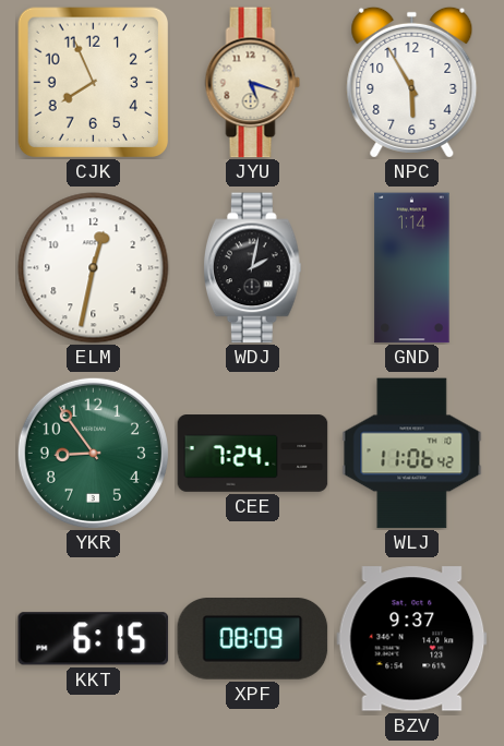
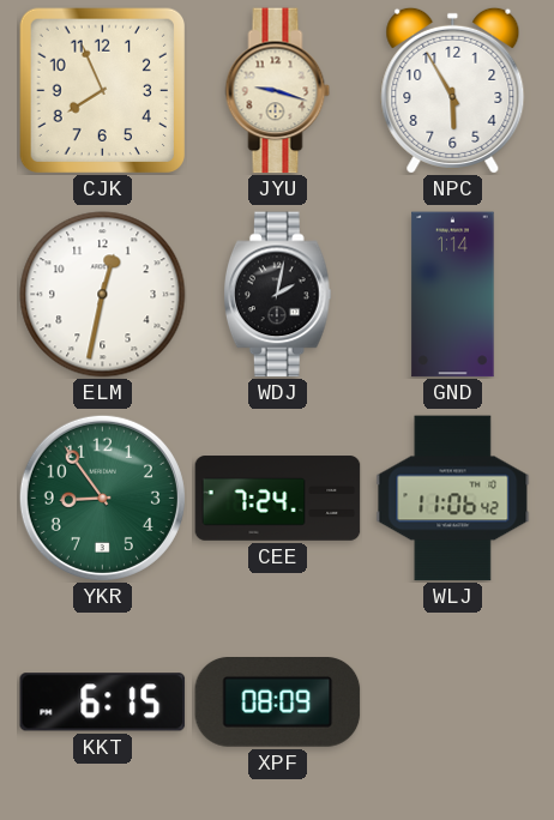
JYU: 5:18 -> 9:18 (278, 91)
BZV: 9:37 -> none (412, 639)
